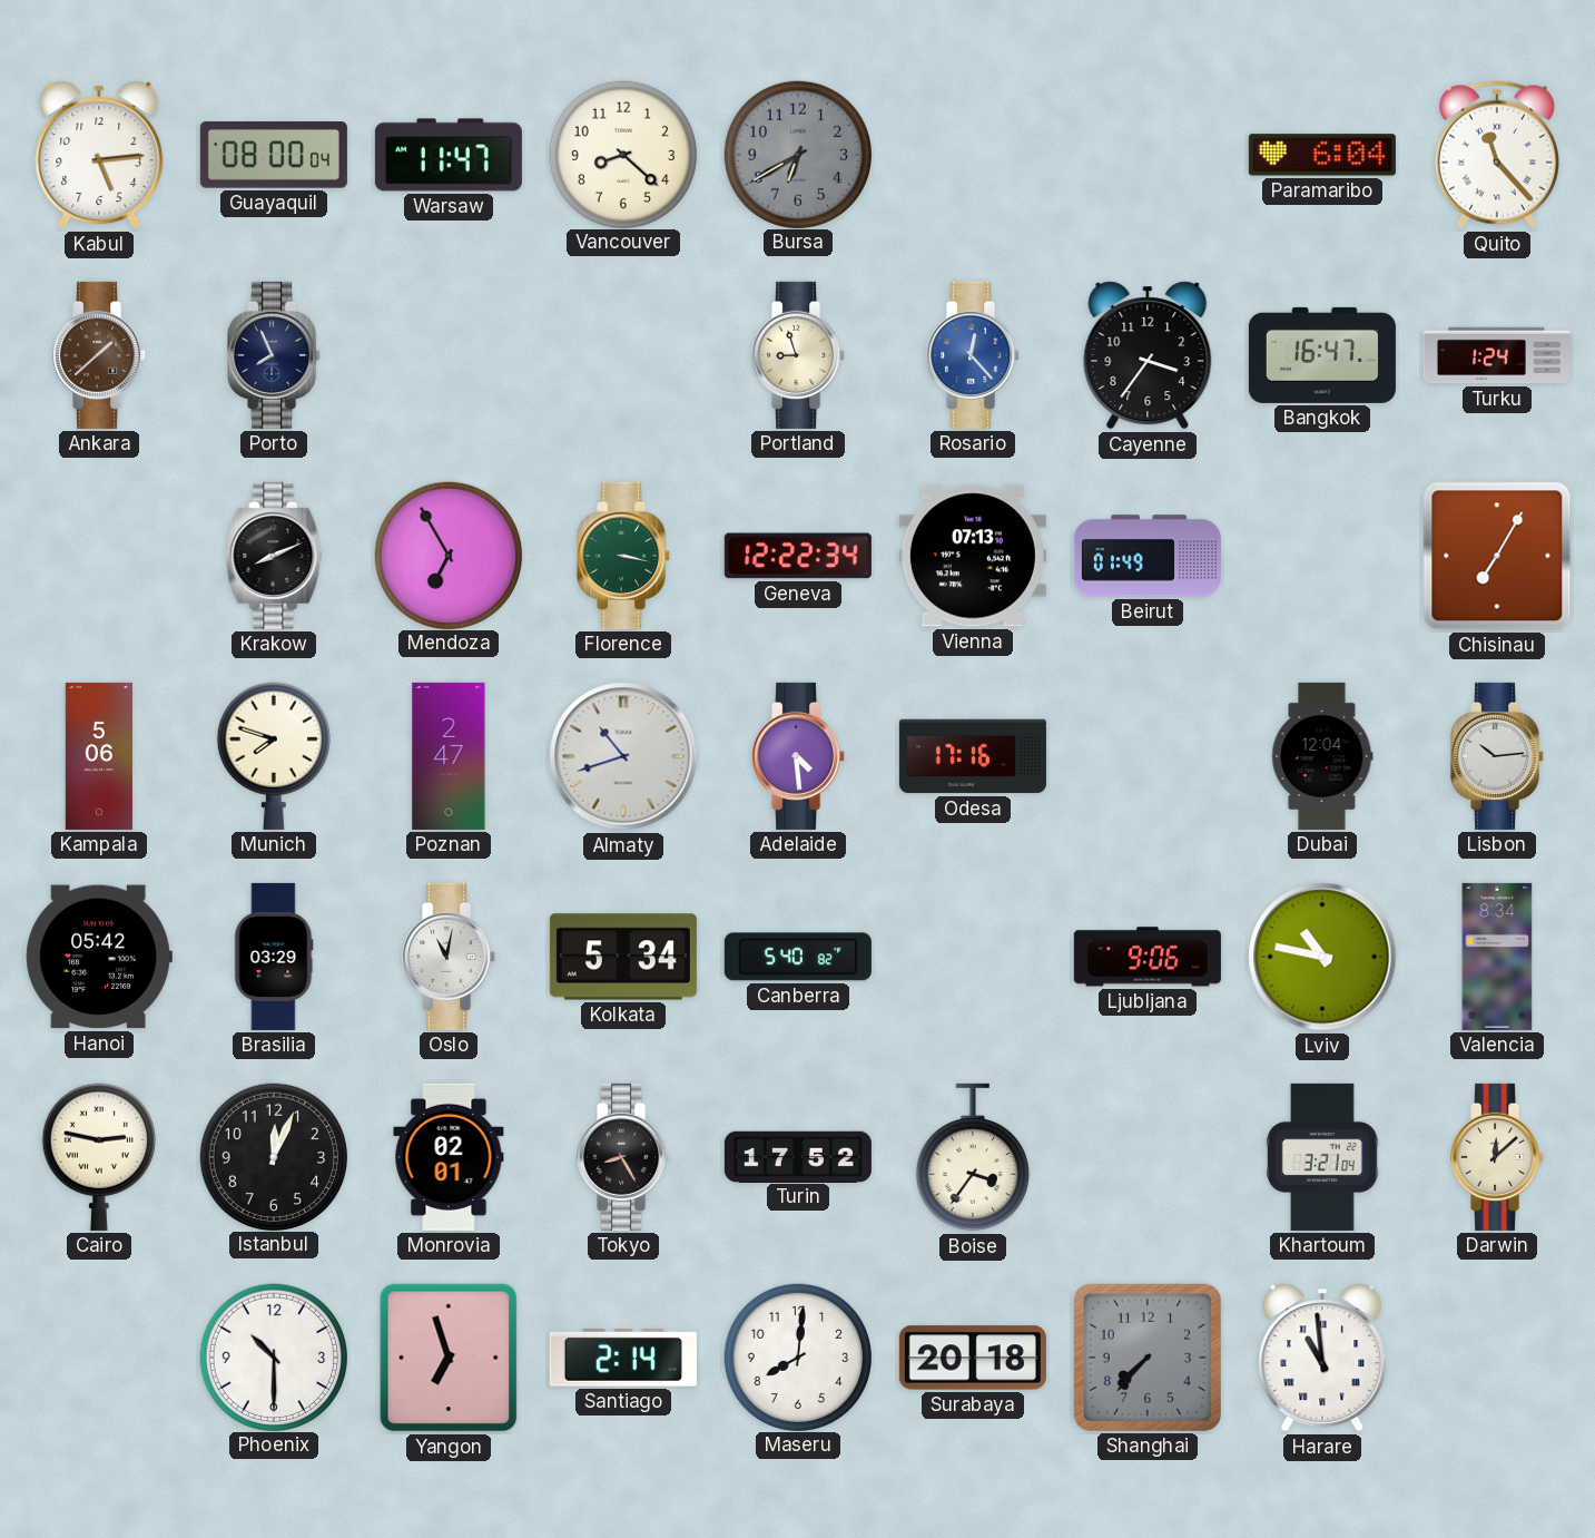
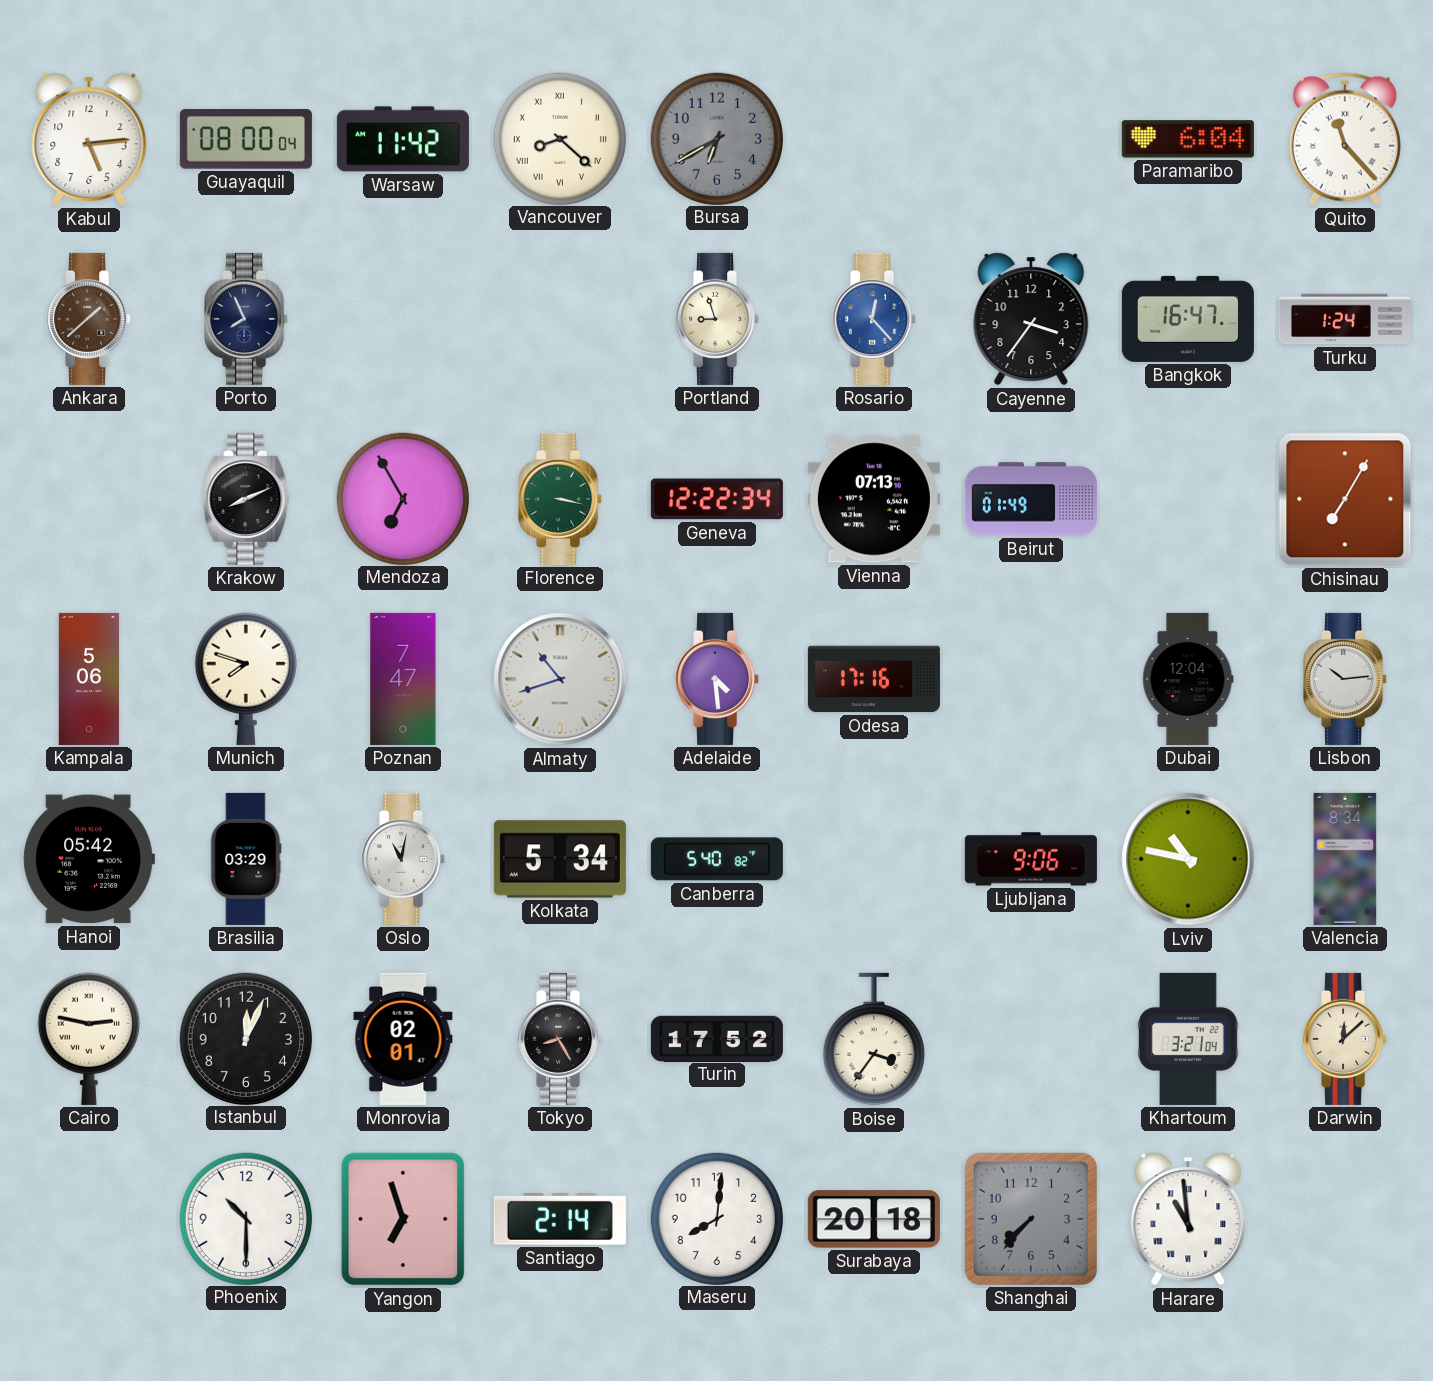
Warsaw: 11:47 -> 11:42 (403, 139)
Vancouver numerals: Arabic -> Roman (559, 138)
Poznan: 2:47 -> 7:47 (403, 679)
